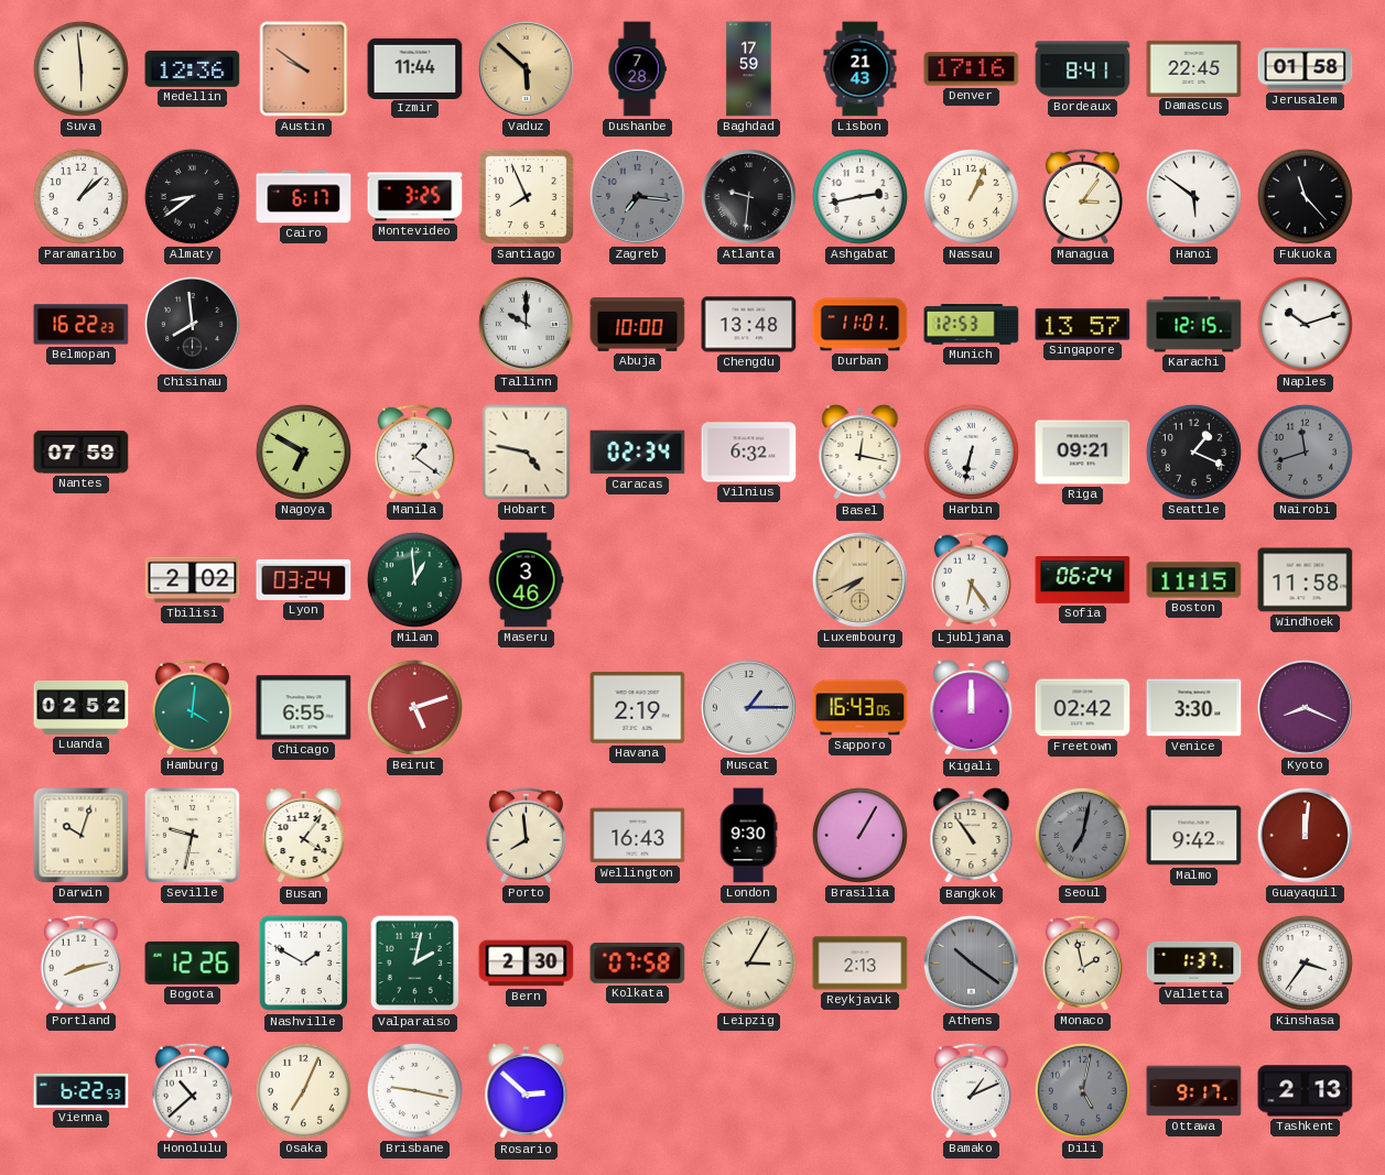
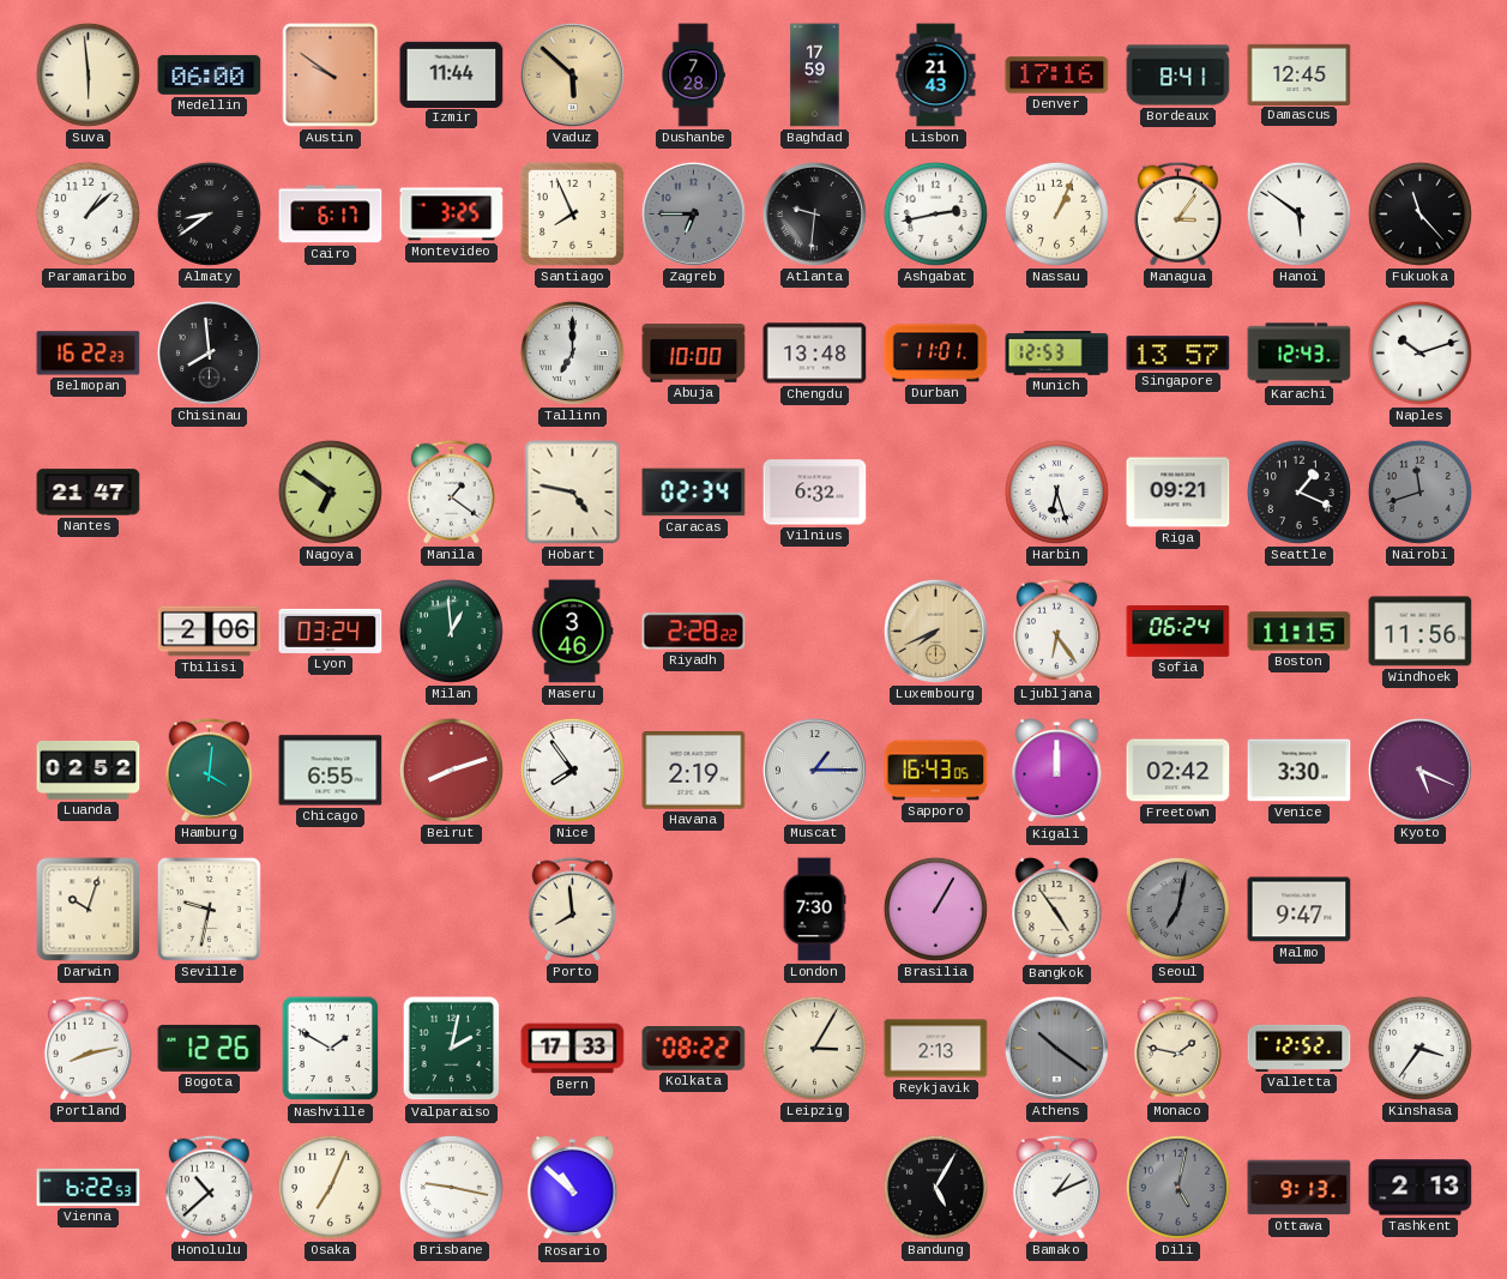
Medellin: 12:36 -> 06:00 (210, 74)
Damascus: 22:45 -> 12:45 (1300, 74)
Jerusalem: 01:58 -> none (1306, 69)
Zagreb: 7:16 -> 6:45 (693, 213)
Tallinn: 10:00 -> 7:00 (572, 352)
Karachi: 12:15 -> 12:43 (1300, 354)
Nantes: 07:59 -> 21:47 (89, 493)
Nagoya: 6:50 -> 6:51 (330, 491)
Basel: 12:17 -> none (861, 453)
Harbin: 6:32 -> 6:27 (1056, 491)
Tbilisi: 2:02 -> 2:06 (210, 632)
Riyadh: none -> 2:28 (694, 632)
Windhoek: 11:58 -> 11:56 (1421, 632)
Beirut: 5:12 -> 8:12 (451, 770)
Nice: none -> 7:54 (572, 770)
Kyoto: 8:19 -> 5:19 (1419, 770)
Busan: 4:06 -> none (304, 836)
Wellington: 16:43 -> none (638, 836)
London: 9:30 -> 7:30 (814, 910)
Bangkok: 10:54 -> 4:54 (1057, 910)
Malmo: 9:42 -> 9:47 (1300, 910)
Guayaquil: 12:01 -> none (1305, 835)
Bern: 2:30 -> 17:33 (573, 1049)
Kolkata: 07:58 -> 08:22 (694, 1049)
Monaco: 1:58 -> 1:47 (1177, 1048)
Valletta: 1:37 -> 12:52 (1300, 1048)
Rosario: 2:52 -> 10:52 (573, 1188)
Bandung: none -> 5:05 (935, 1187)
Ottawa: 9:17 -> 9:13 (1300, 1188)
